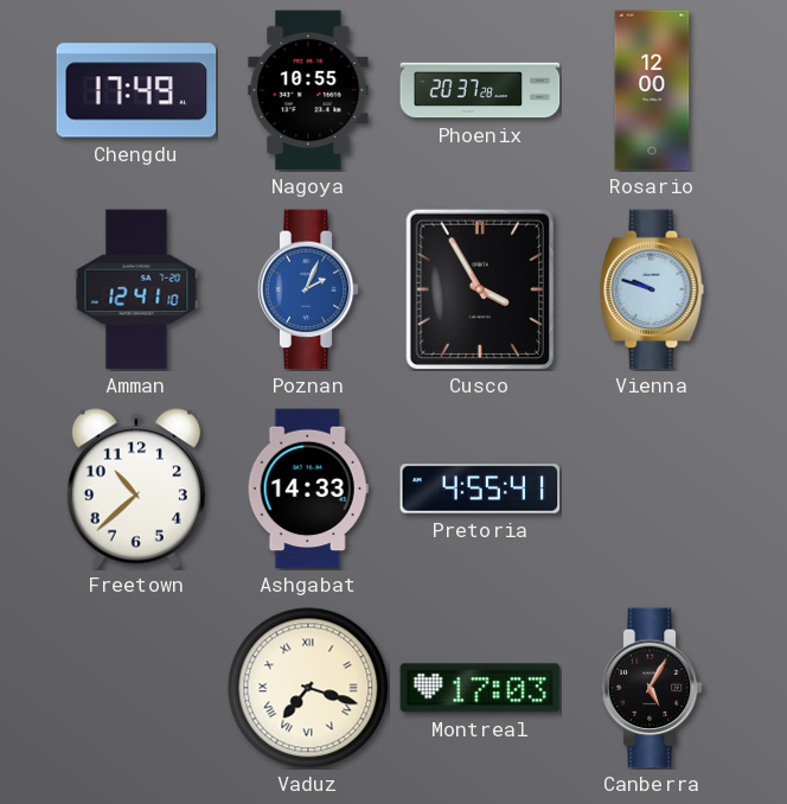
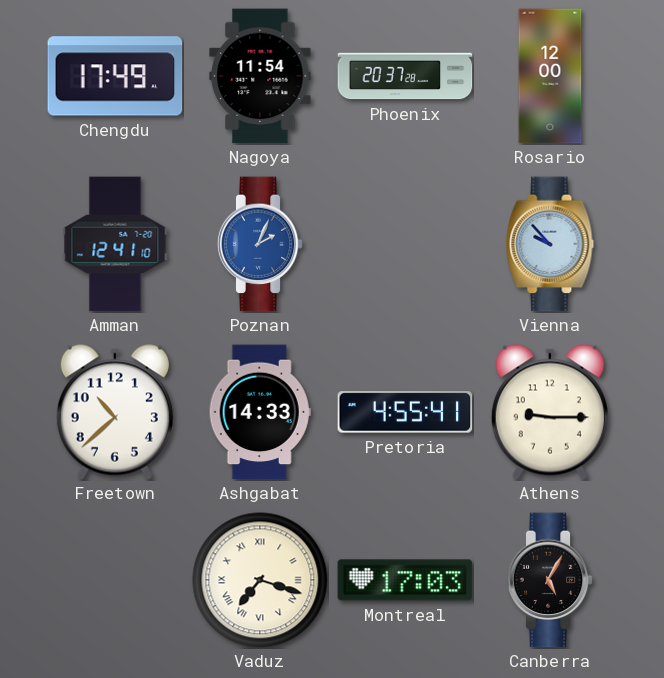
Nagoya: 10:55 -> 11:54 (260, 76)
Cusco: 3:55 -> none (479, 289)
Vienna: 9:48 -> 9:53 (550, 244)
Athens: none -> 9:15 (550, 412)
